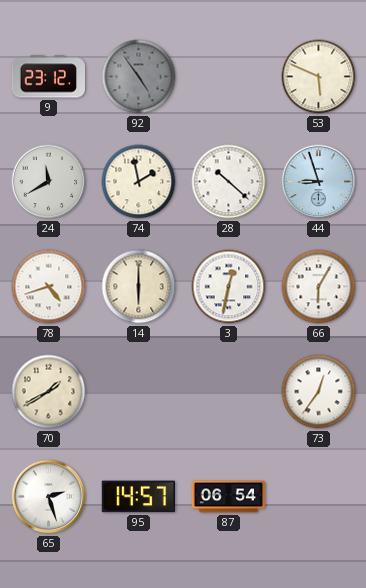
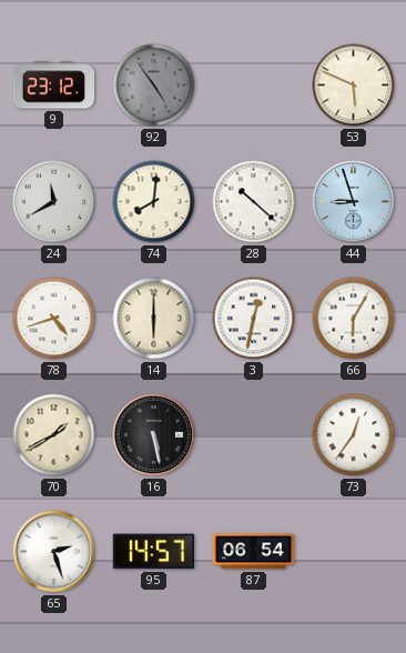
74: 1:58 -> 8:01 (154, 202)
16: none -> 5:28 (154, 435)
